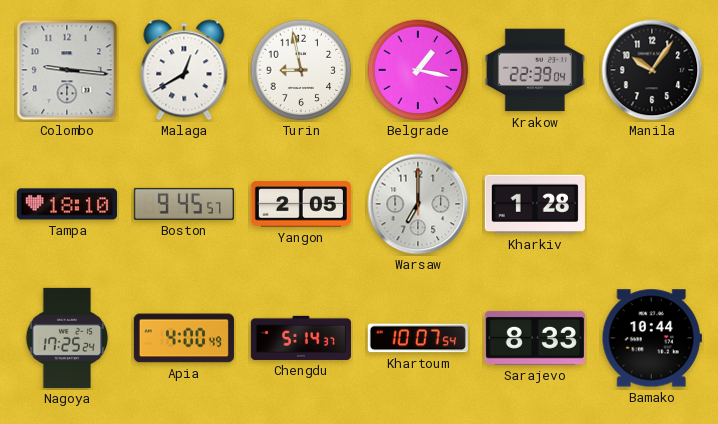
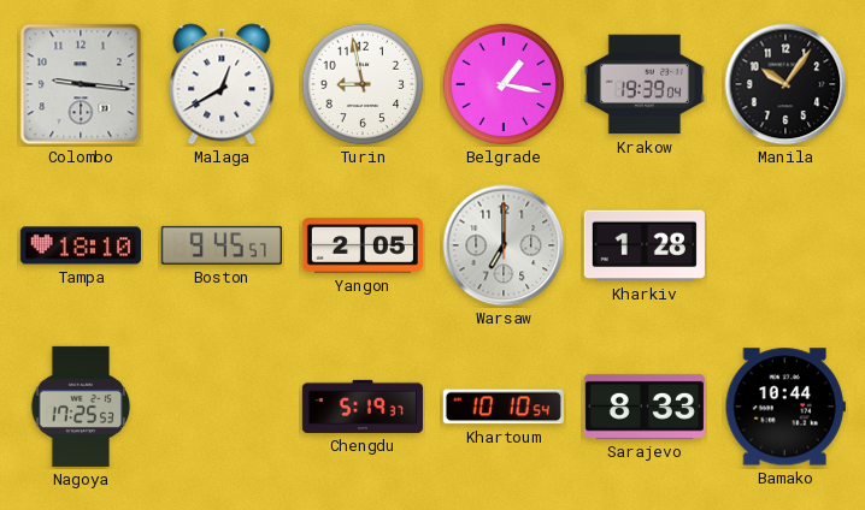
Krakow: 22:39 -> 19:39 (645, 84)
Nagoya: 17:25:24 -> 17:25:53 (81, 407)
Apia: 4:00 -> none (184, 338)
Chengdu: 5:14 -> 5:19 (363, 407)
Khartoum: 10:07 -> 10:10 (504, 407)
